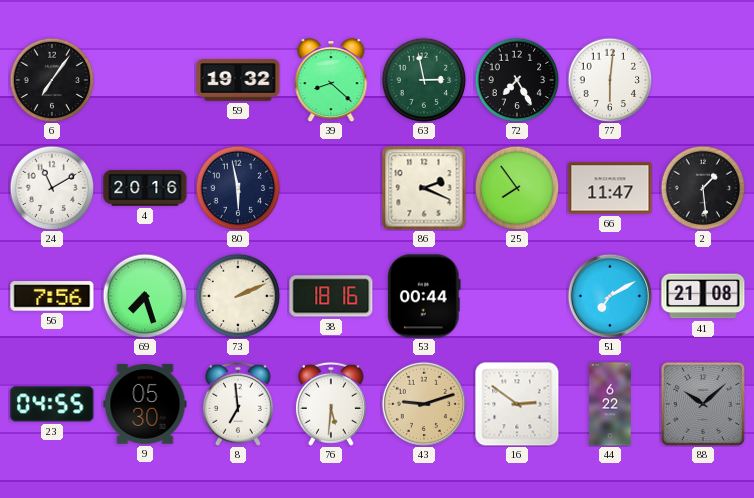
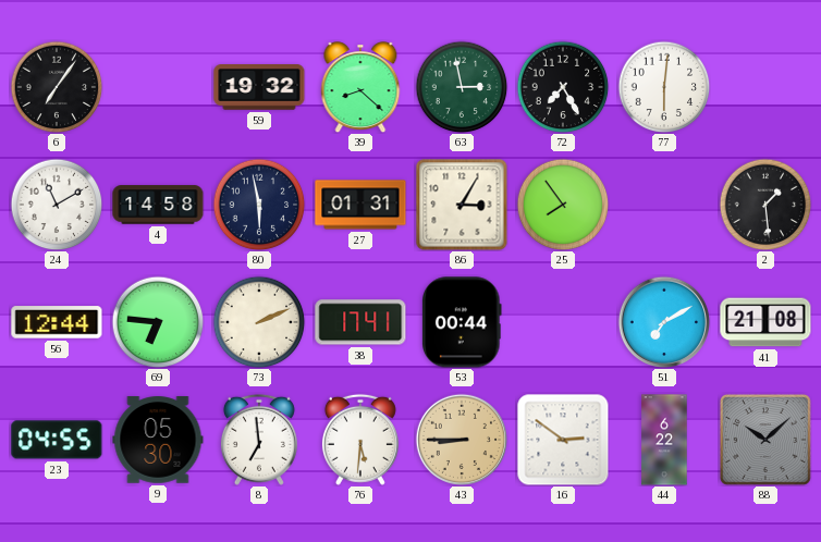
4: 20:16 -> 14:58 (158, 205)
27: none -> 01:31 (360, 205)
86: 2:19 -> 3:05 (462, 205)
66: 11:47 -> none (610, 188)
56: 7:56 -> 12:44 (57, 322)
69: 7:27 -> 6:46 (158, 322)
38: 18:16 -> 17:41 (360, 322)
43: 9:12 -> 8:45 (461, 439)
